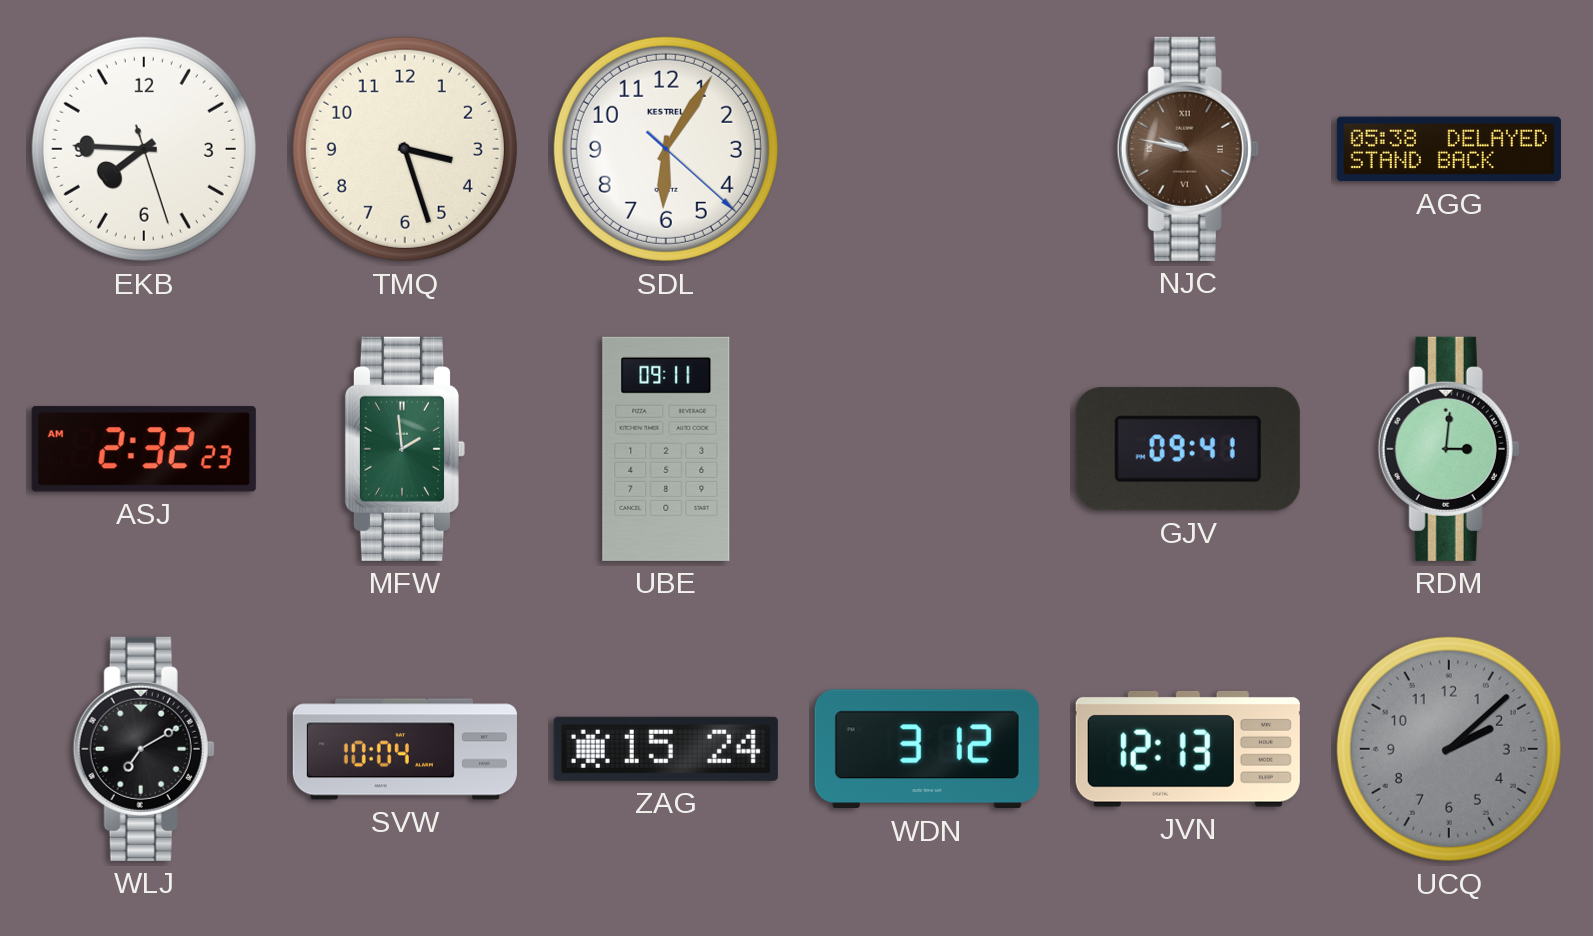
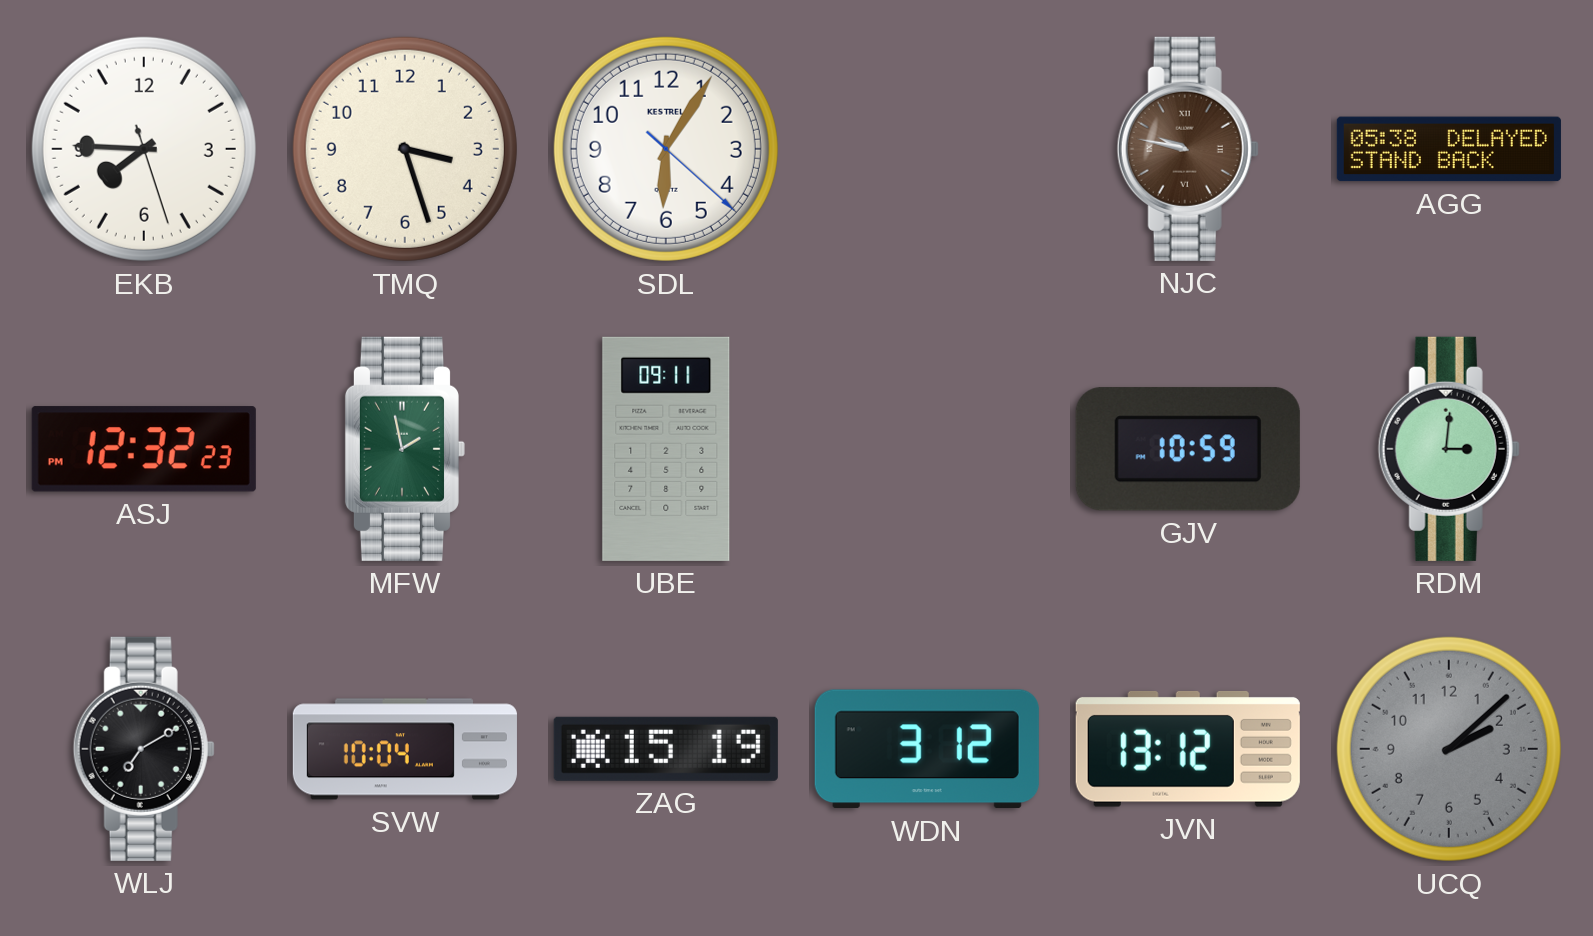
ASJ: 2:32 -> 12:32 (144, 449)
MFW: 1:59 -> 1:58 (405, 449)
GJV: 09:41 -> 10:59 (1188, 449)
ZAG: 15:24 -> 15:19 (666, 749)
JVN: 12:13 -> 13:12 (1188, 749)
